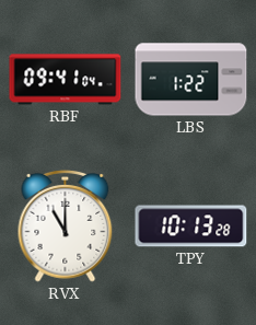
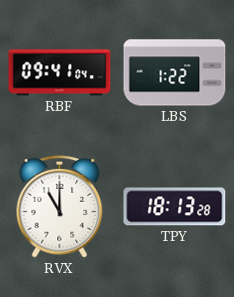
TPY: 10:13 -> 18:13 (175, 207)
